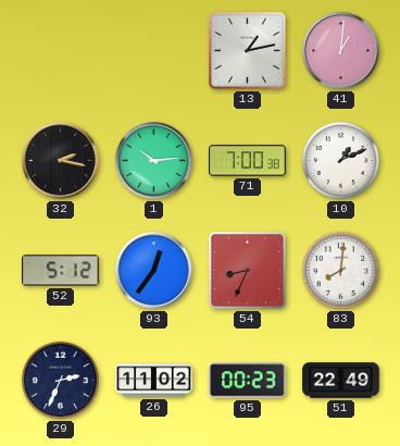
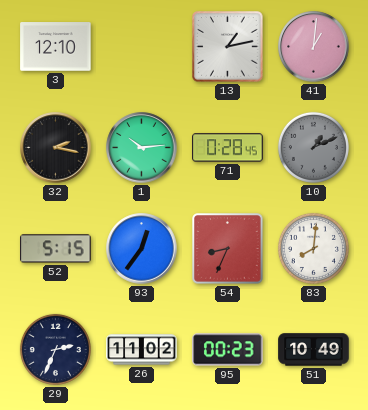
3: none -> 12:10 (56, 47)
71: 7:00 -> 0:28 (228, 148)
10 dial: white -> grey (313, 147)
52: 5:12 -> 5:15 (56, 249)
51: 22:49 -> 10:49 (314, 350)
